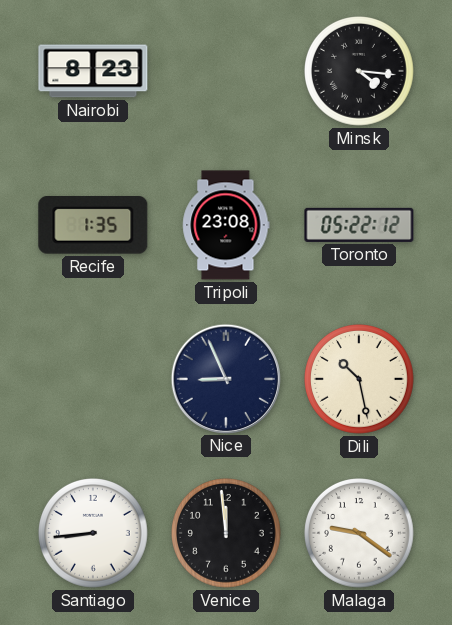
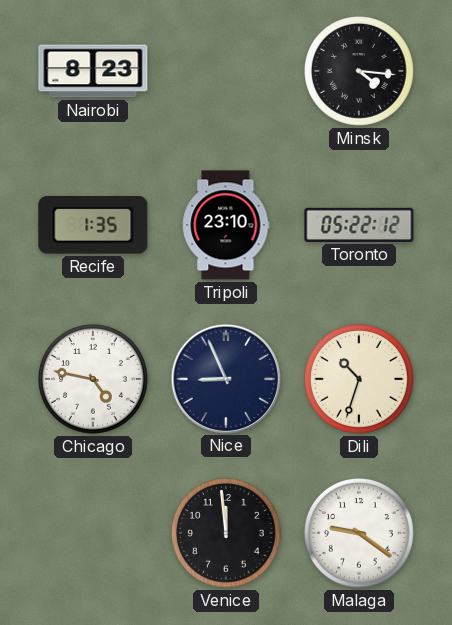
Tripoli: 23:08 -> 23:10 (226, 225)
Chicago: none -> 4:47 (94, 380)
Dili: 10:28 -> 10:33 (360, 380)
Santiago: 8:44 -> none (94, 534)
